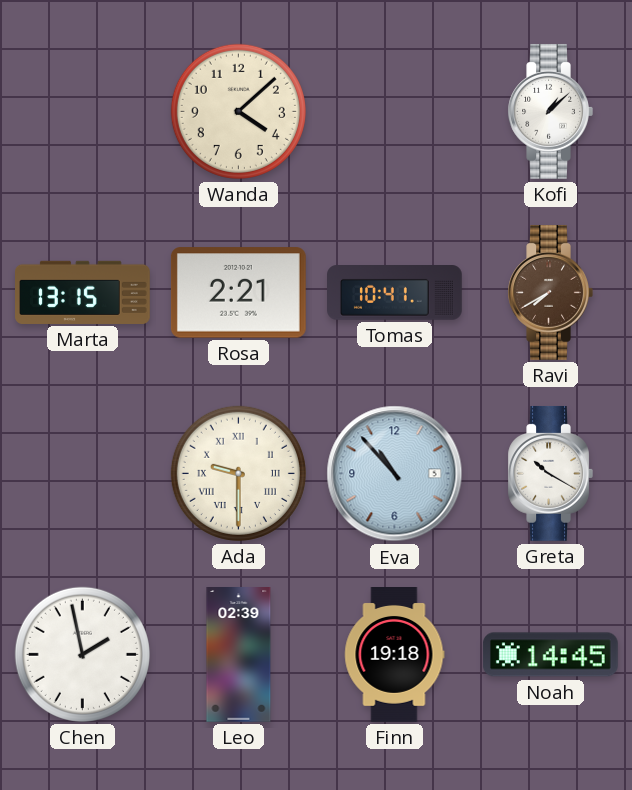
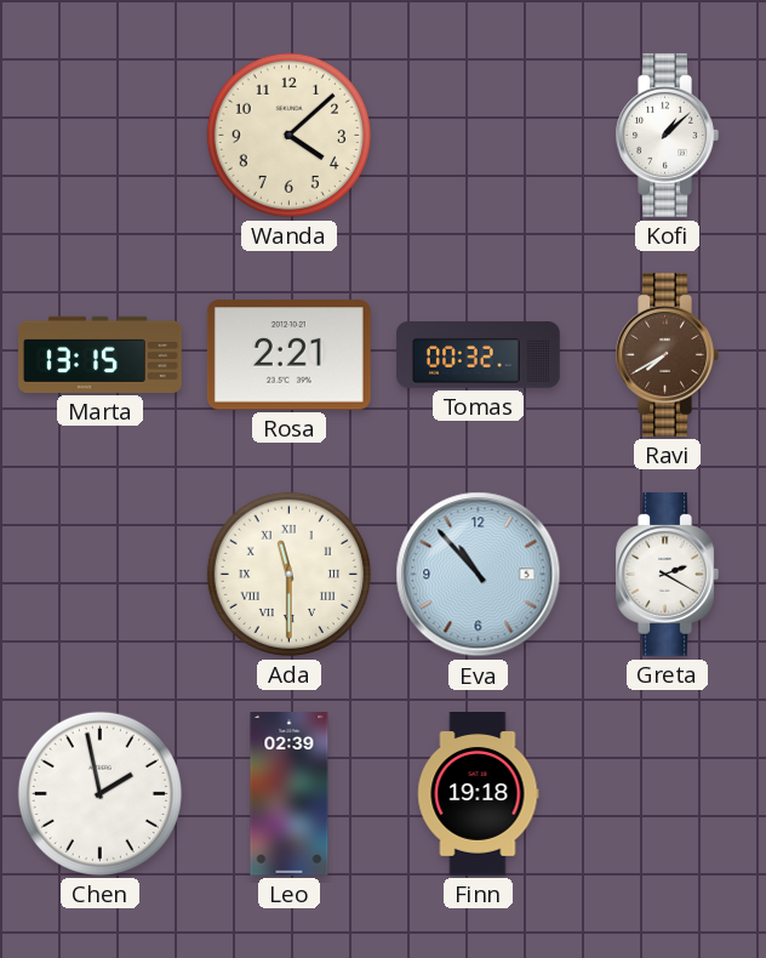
Tomas: 10:41 -> 00:32 (479, 355)
Ada: 9:30 -> 11:30 (288, 574)
Greta: 10:20 -> 2:20 (667, 575)
Noah: 14:45 -> none (550, 655)
